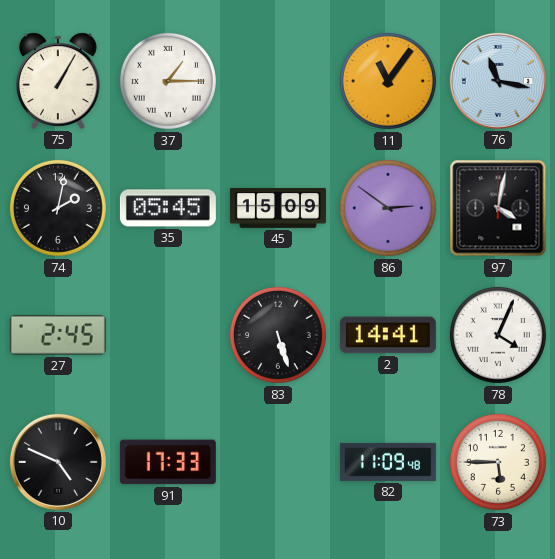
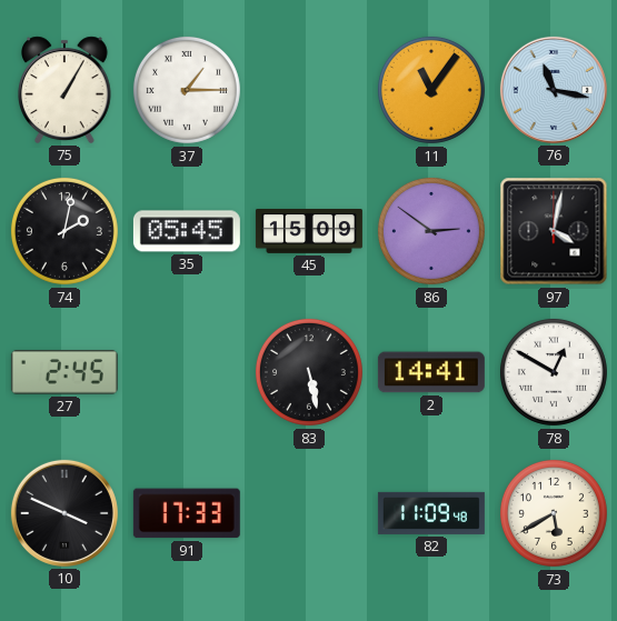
83: 5:27 -> 5:28 (309, 372)
78: 4:04 -> 12:50 (554, 372)
10: 4:49 -> 3:49 (64, 513)
73: 5:45 -> 5:40 (554, 513)
